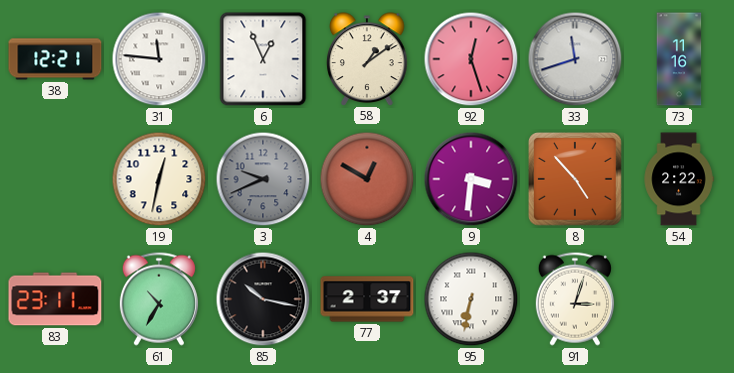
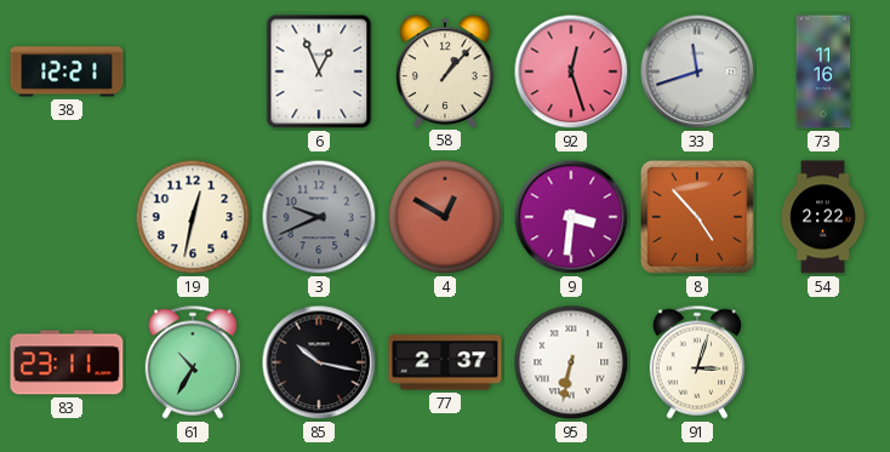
31: 11:46 -> none (159, 59)
58: 1:09 -> 1:07 (445, 71)
